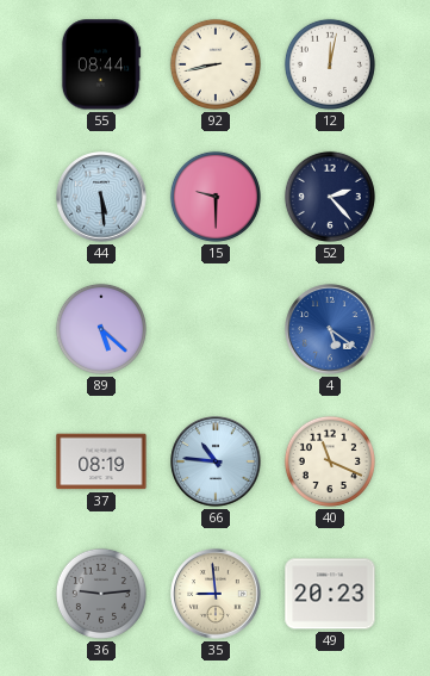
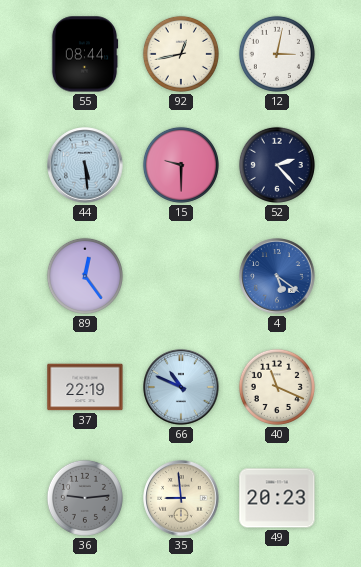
92: 8:43 -> 12:43 (181, 54)
12: 12:02 -> 3:02 (277, 54)
89: 5:22 -> 12:24 (85, 276)
37: 08:19 -> 22:19 (85, 387)
66: 10:46 -> 10:49 (181, 387)
